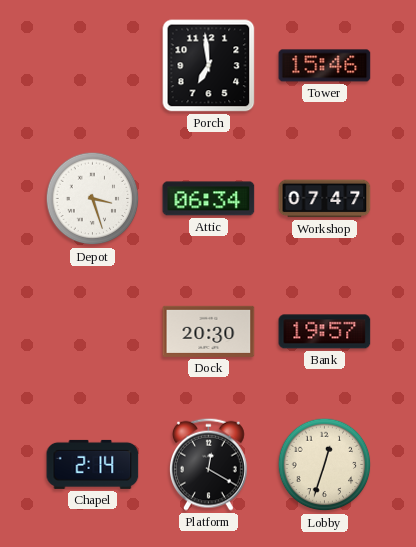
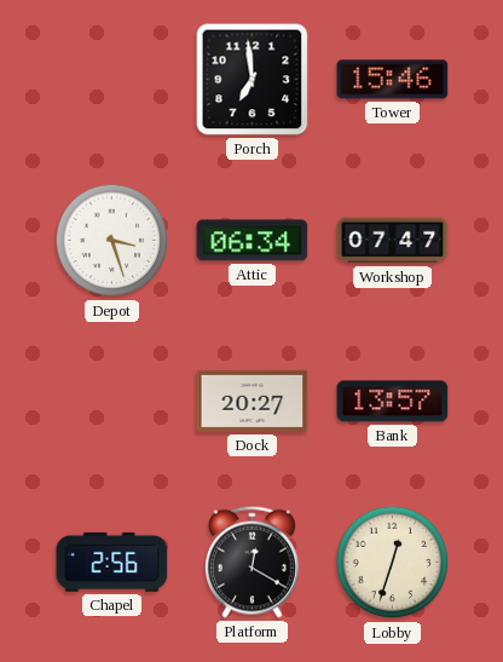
Dock: 20:30 -> 20:27 (253, 401)
Bank: 19:57 -> 13:57 (393, 402)
Chapel: 2:14 -> 2:56 (112, 562)
